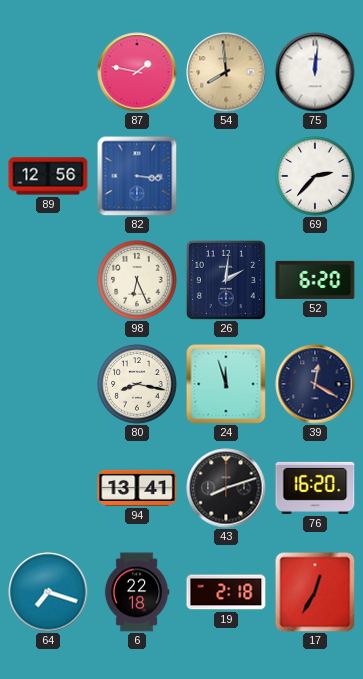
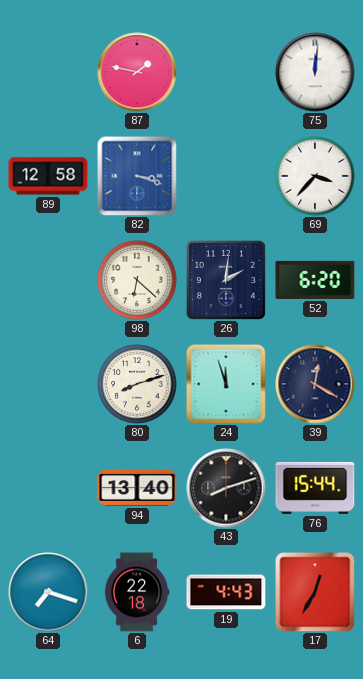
54: 7:59 -> none (226, 72)
89: 12:56 -> 12:58 (48, 176)
82: 3:16 -> 3:18 (137, 176)
69: 2:37 -> 3:37 (315, 176)
98: 6:26 -> 6:22 (137, 280)
80: 8:17 -> 8:12 (137, 384)
94: 13:41 -> 13:40 (137, 488)
76: 16:20 -> 15:44 (315, 488)
19: 2:18 -> 4:43 (226, 592)
